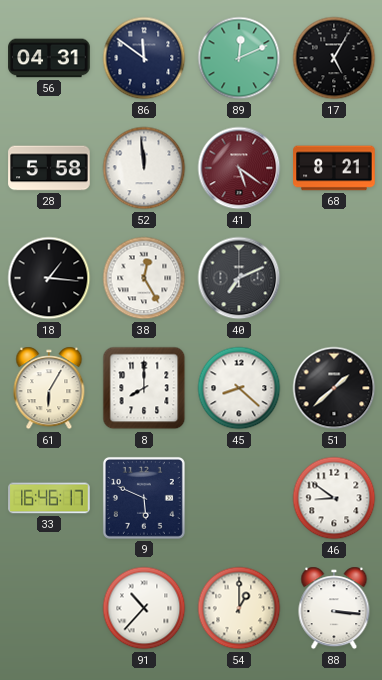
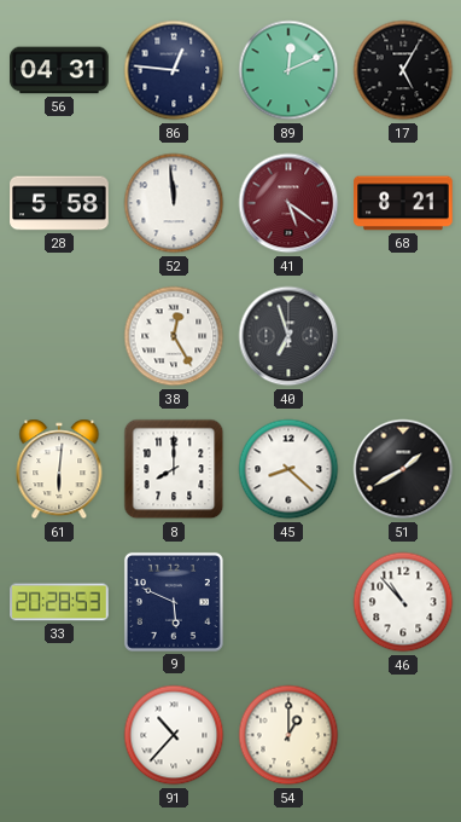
86: 11:51 -> 12:46 (174, 70)
18: 1:16 -> none (49, 278)
40: 7:11 -> 6:57 (288, 336)
61: 6:05 -> 6:01 (59, 469)
51: 1:38 -> 1:40 (403, 469)
33: 16:46 -> 20:28 (59, 602)
46: 8:51 -> 10:53 (403, 602)
88: 3:16 -> none (334, 608)
